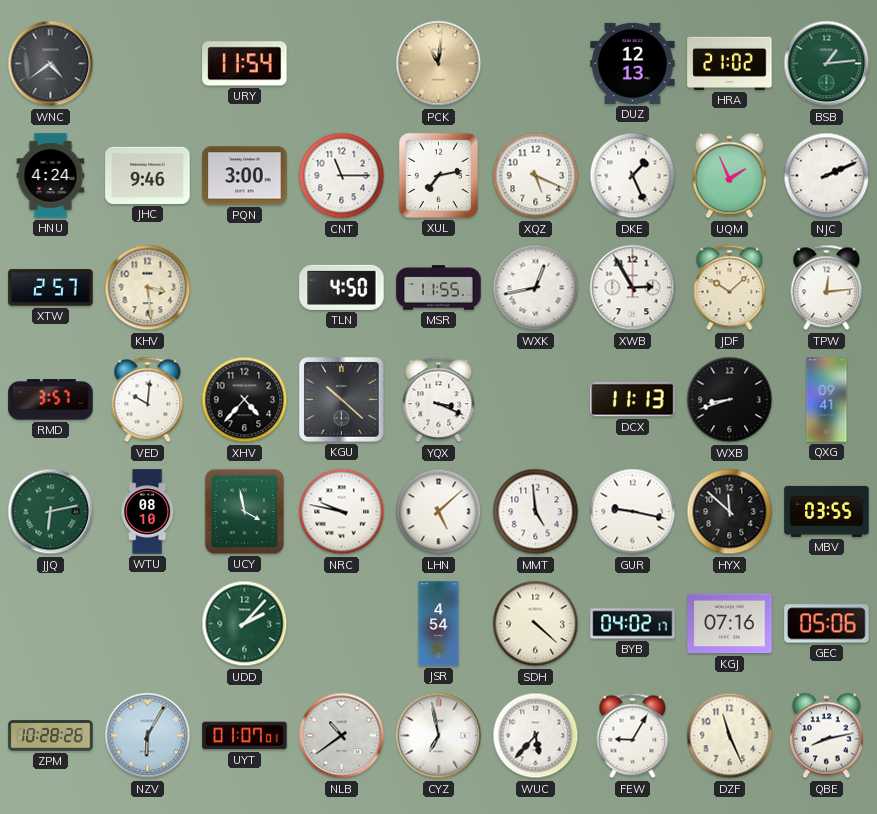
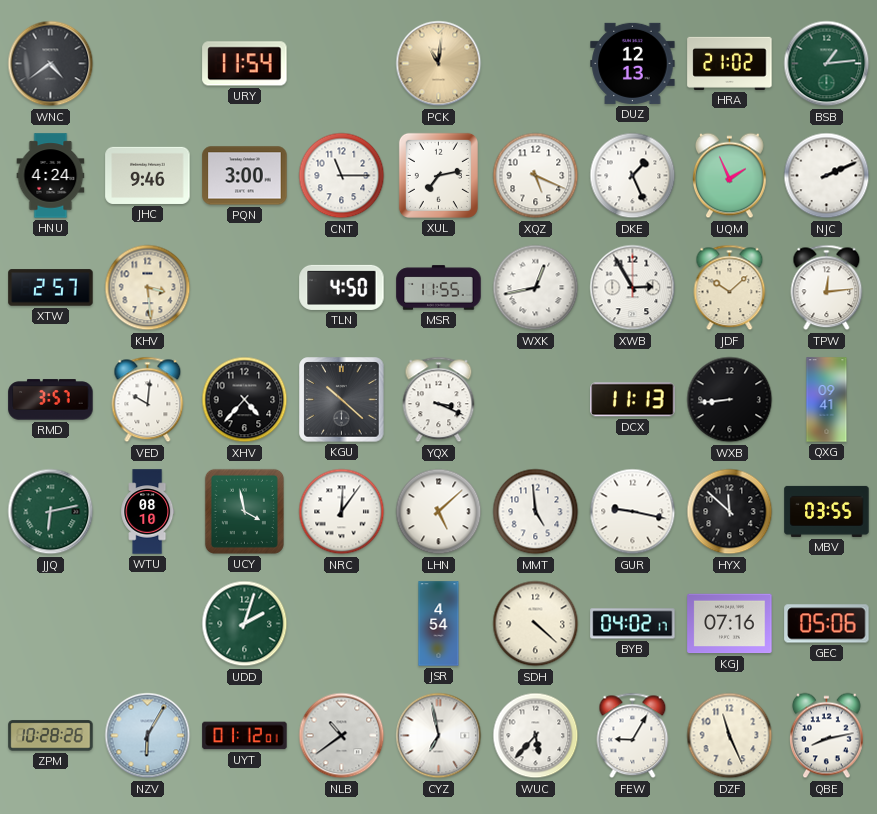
WXB: 8:42 -> 8:44 (730, 400)
NRC: 9:47 -> 12:06 (342, 512)
UDD: 2:07 -> 2:03 (245, 624)
UYT: 01:07 -> 01:12 (245, 736)
